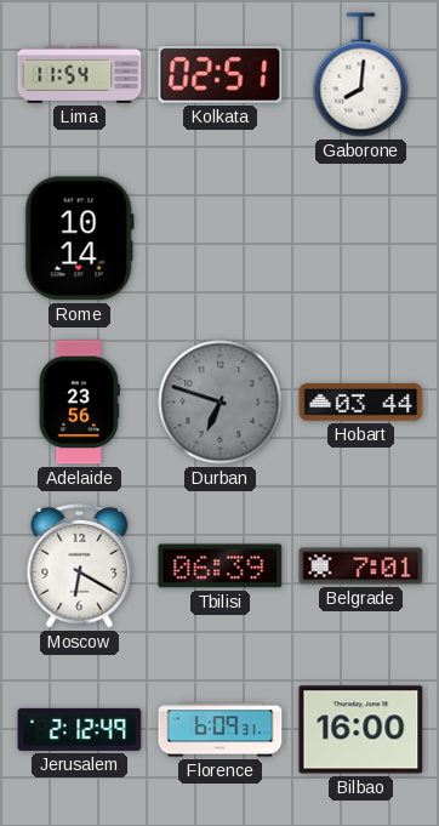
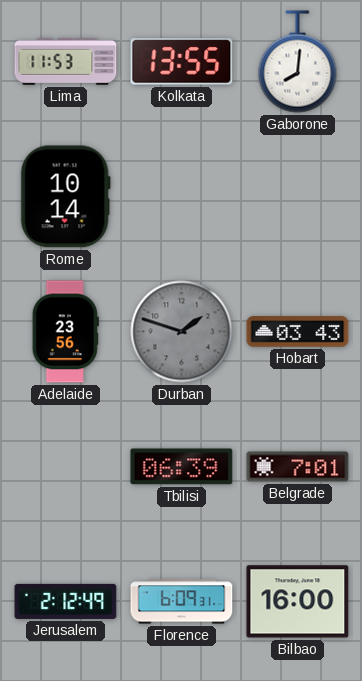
Lima: 11:54 -> 11:53 (66, 61)
Kolkata: 02:51 -> 13:55 (182, 62)
Durban: 6:48 -> 1:48 (182, 332)
Hobart: 03:44 -> 03:43 (298, 332)
Moscow: 6:20 -> none (80, 566)
